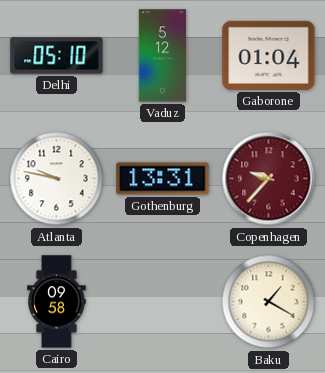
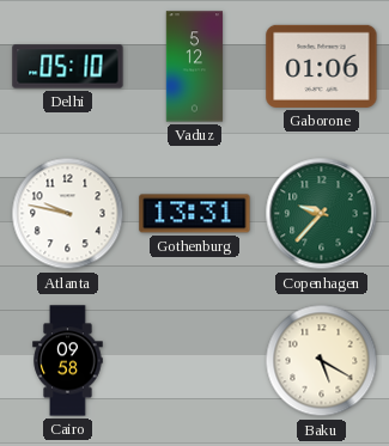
Gaborone: 01:04 -> 01:06 (322, 66)
Copenhagen dial: burgundy -> green (322, 214)
Baku: 1:20 -> 5:20 (322, 361)
